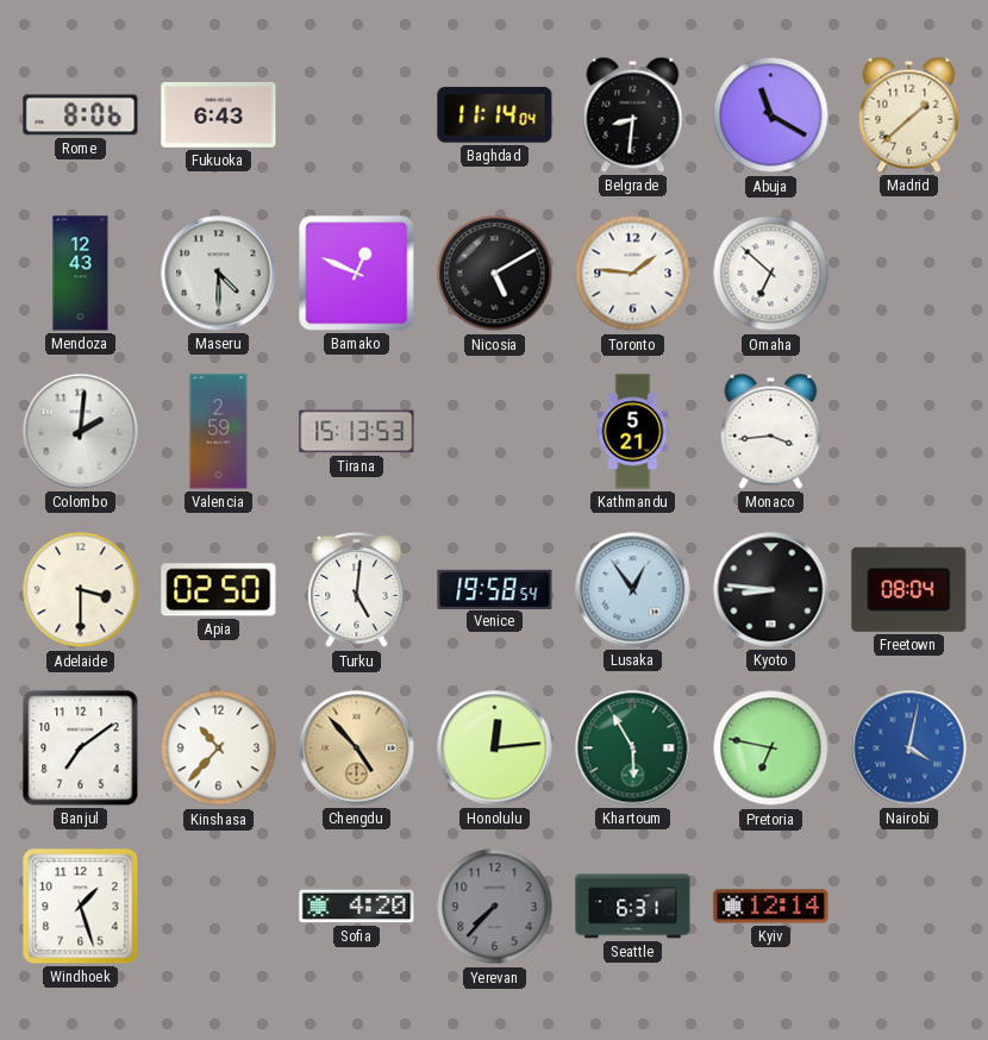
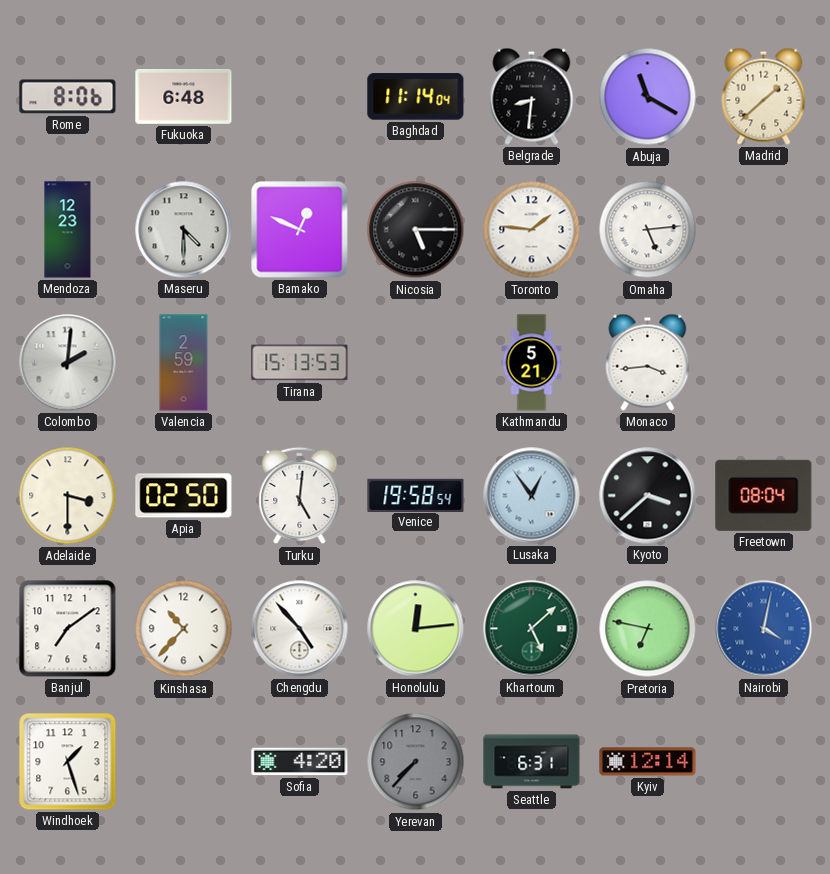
Fukuoka: 6:43 -> 6:48 (184, 97)
Mendoza: 12:43 -> 12:23 (68, 230)
Nicosia: 5:10 -> 5:15 (416, 230)
Omaha: 6:52 -> 5:14 (648, 230)
Kyoto: 8:46 -> 3:38 (648, 496)
Chengdu dial: champagne -> white (300, 629)
Khartoum: 5:55 -> 5:08 (532, 629)
